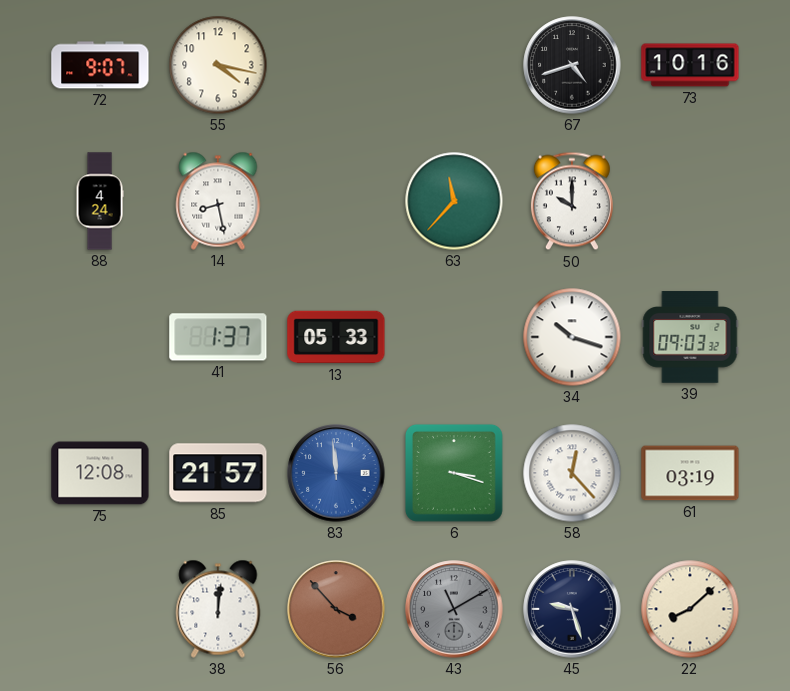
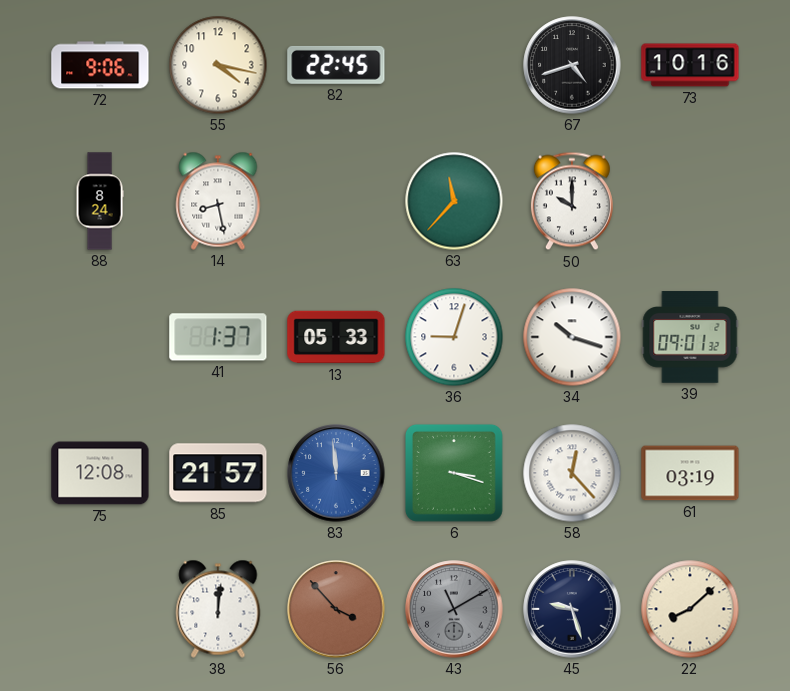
72: 9:07 -> 9:06 (100, 65)
82: none -> 22:45 (336, 65)
88: 4:24 -> 8:24 (100, 201)
36: none -> 9:03 (454, 337)
39: 09:03 -> 09:01 (690, 337)
